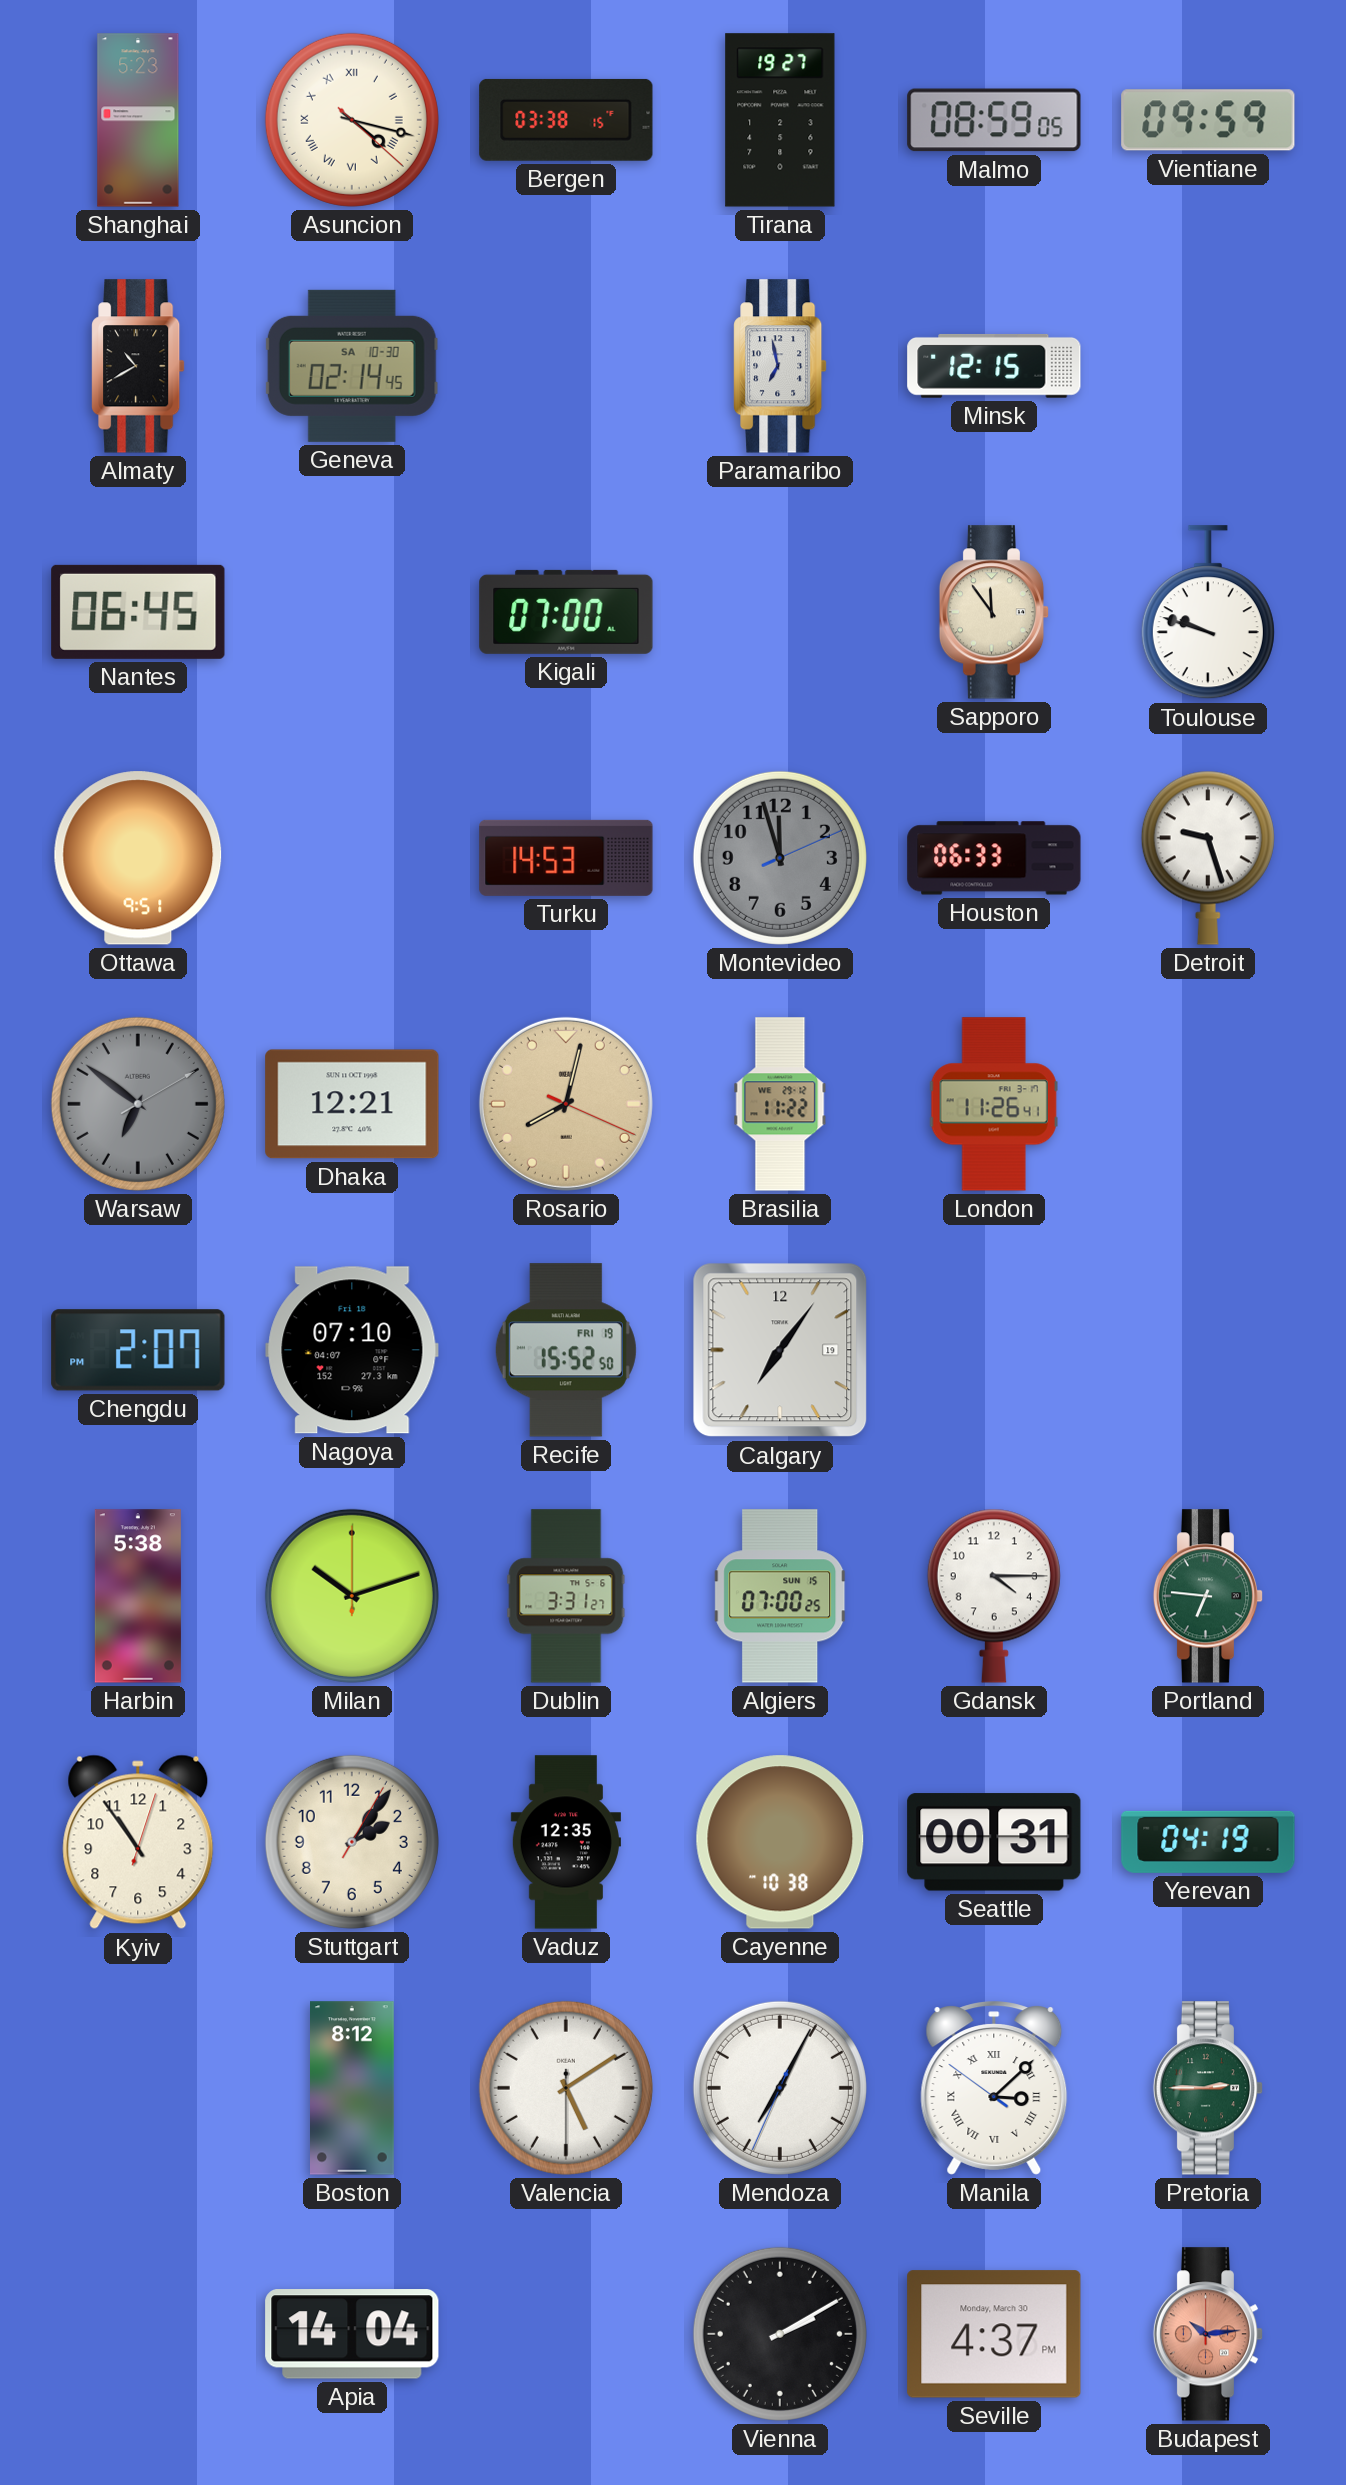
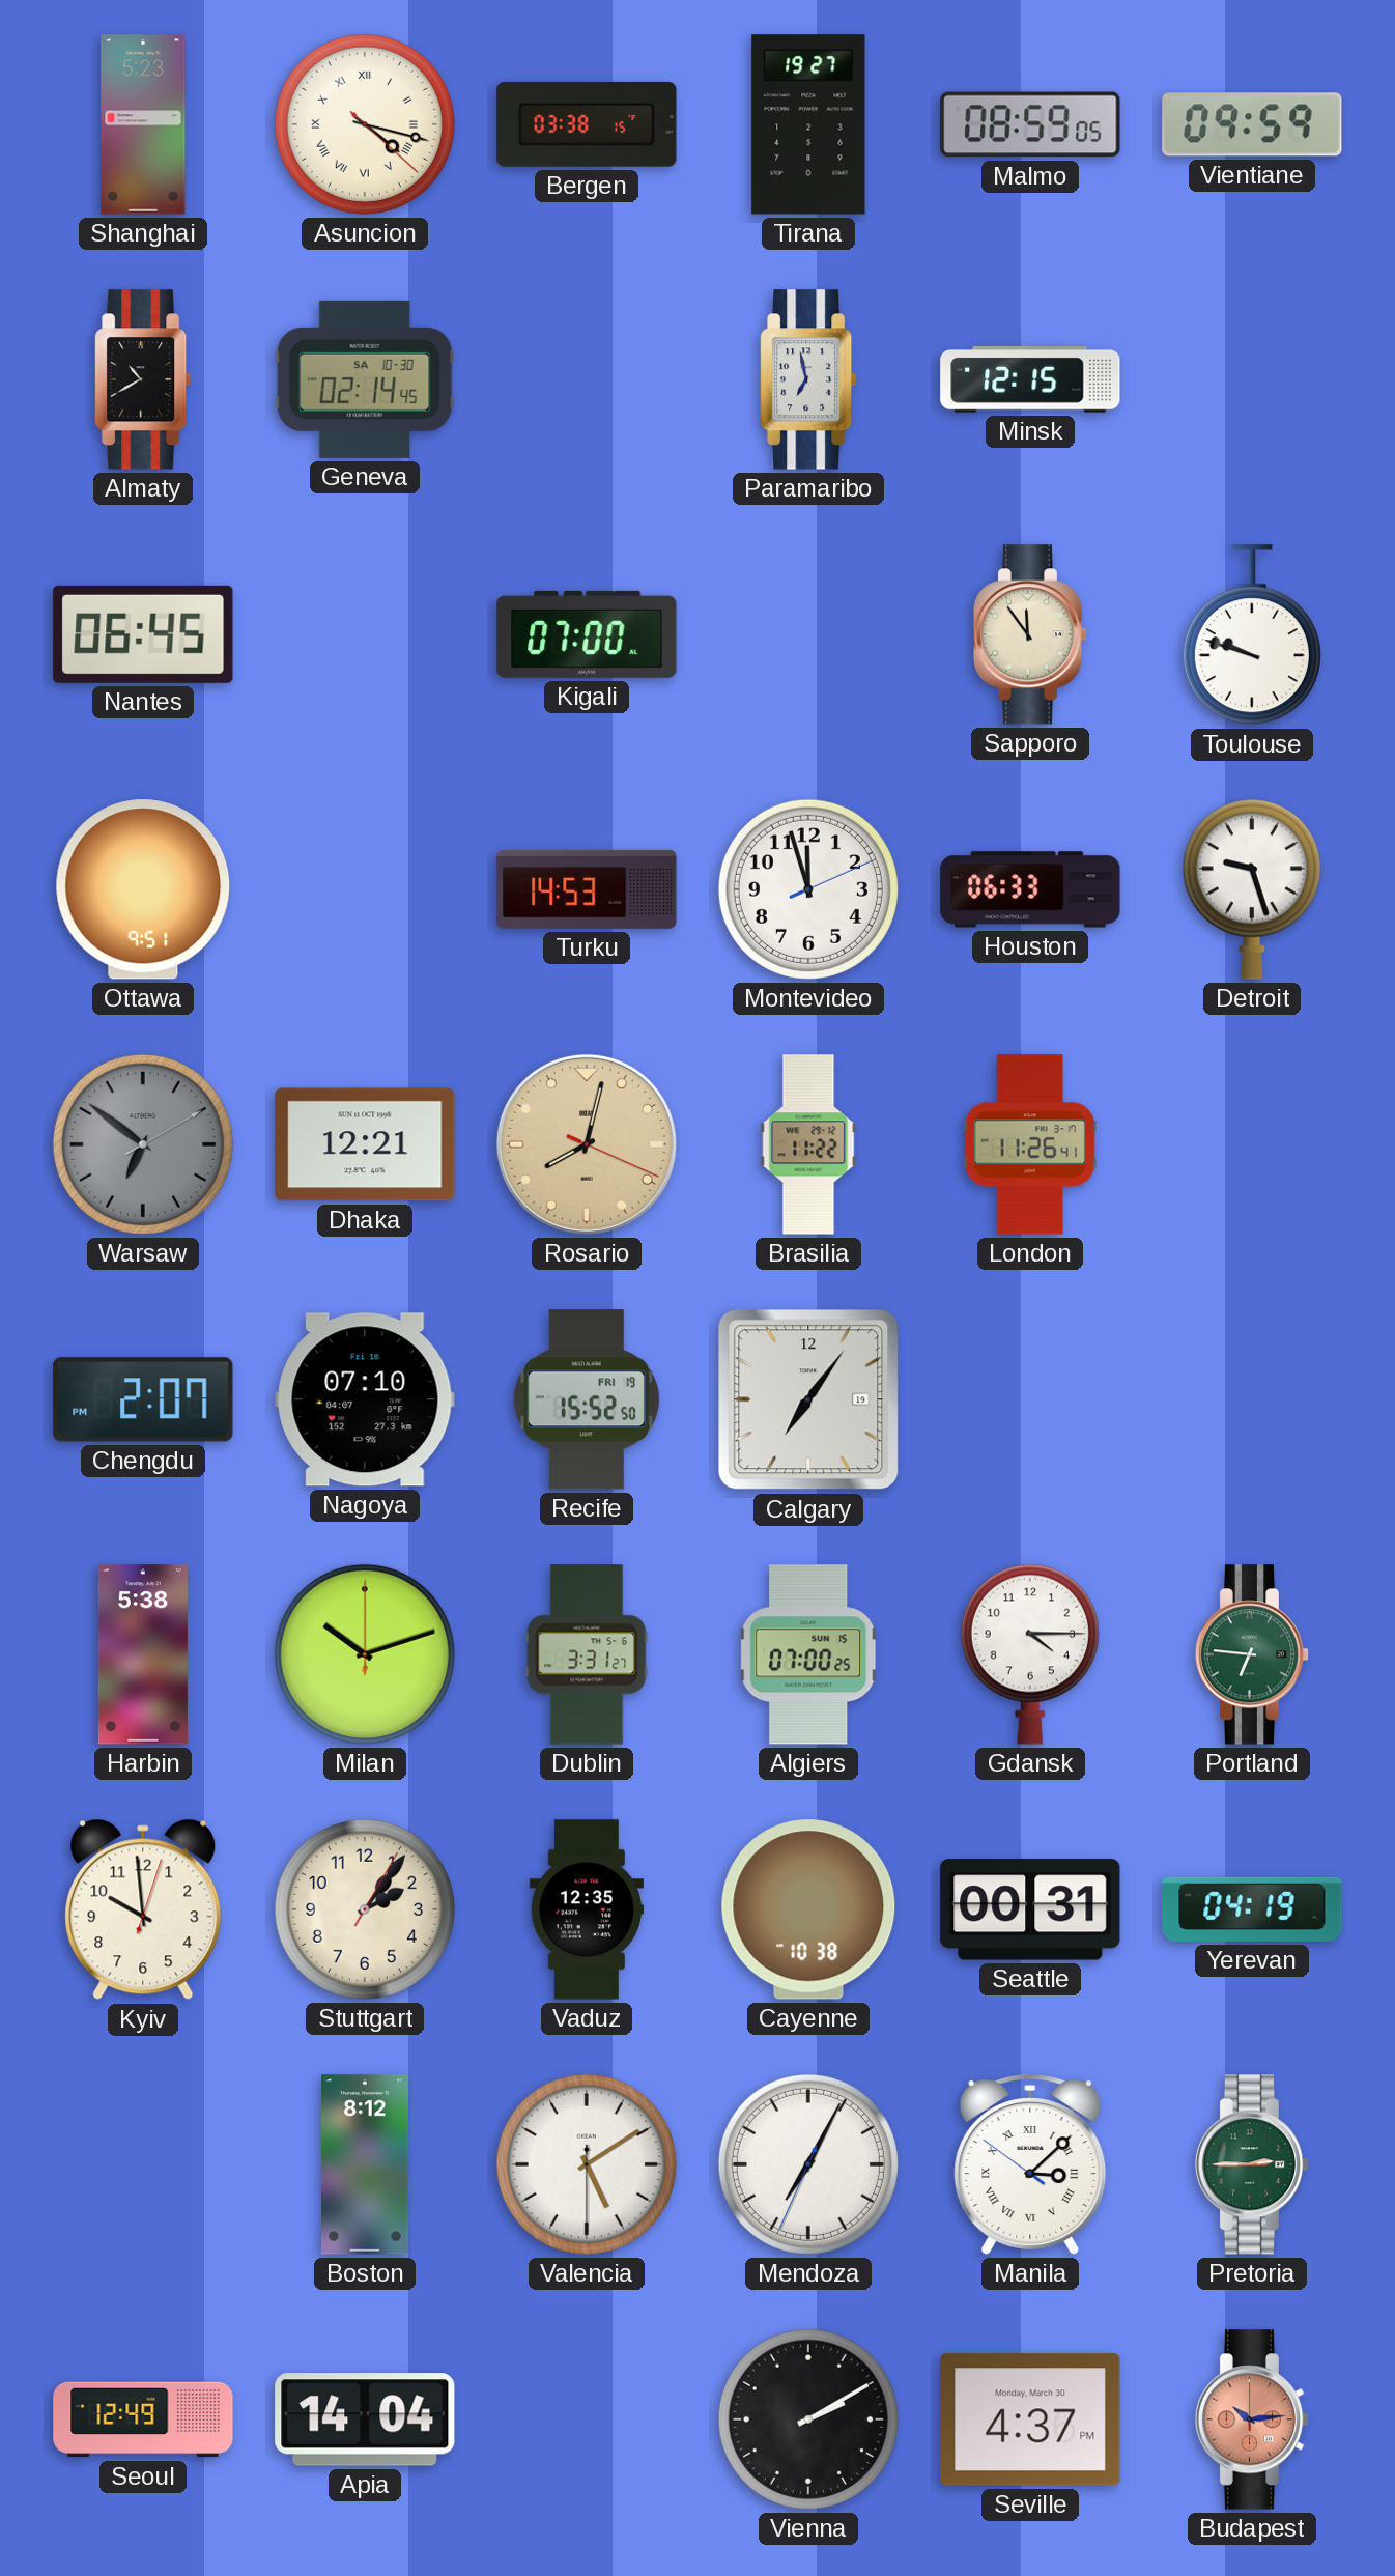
Montevideo dial: grey -> white (808, 889)
Kyiv: 10:54 -> 9:59 (143, 1909)
Seoul: none -> 12:49 (143, 2419)
